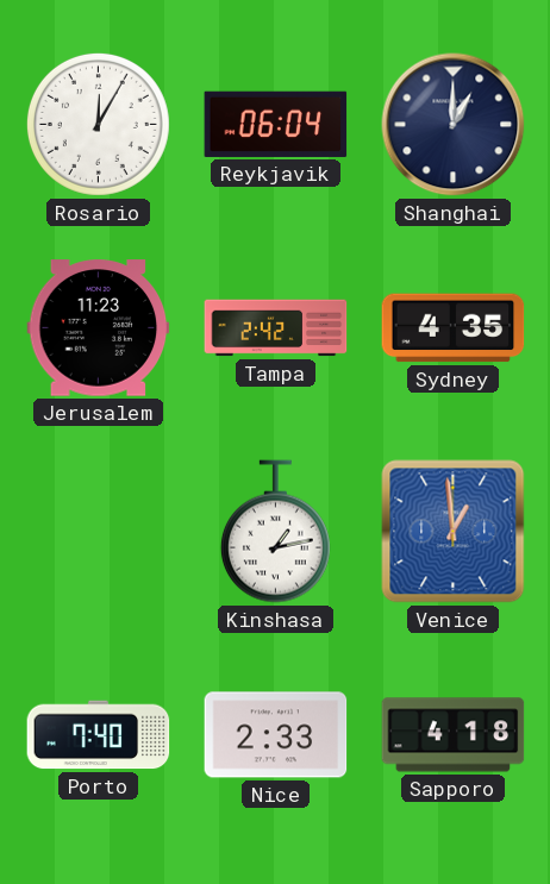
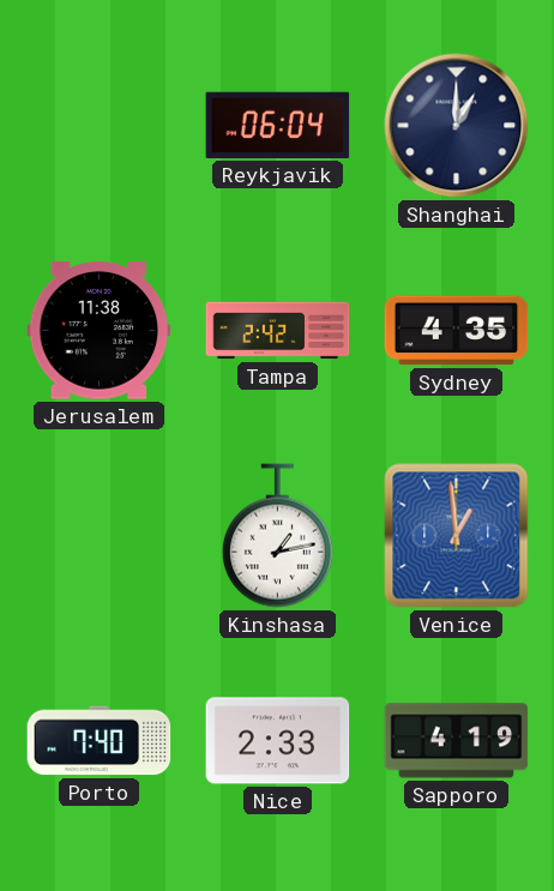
Rosario: 12:05 -> none (98, 124)
Jerusalem: 11:23 -> 11:38 (100, 331)
Sapporo: 4:18 -> 4:19 (457, 741)
